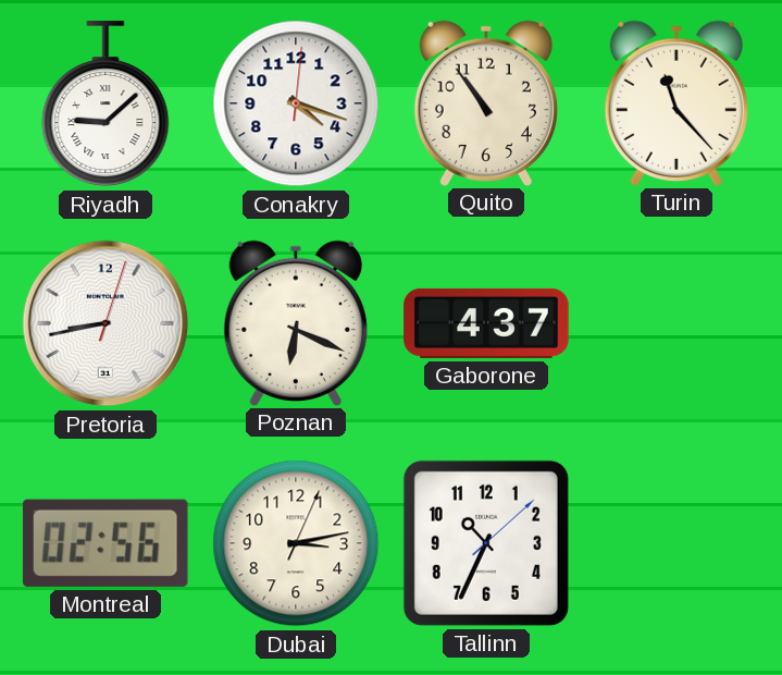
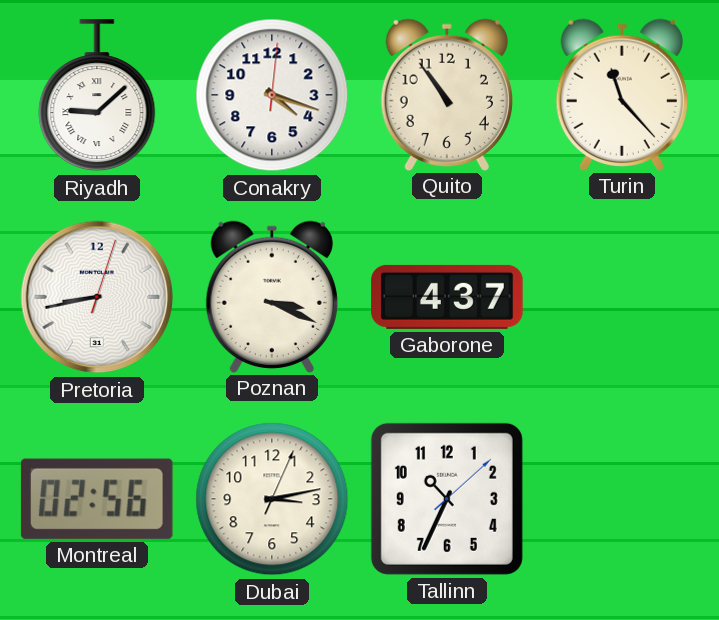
Poznan: 6:19 -> 3:19 (272, 296)
